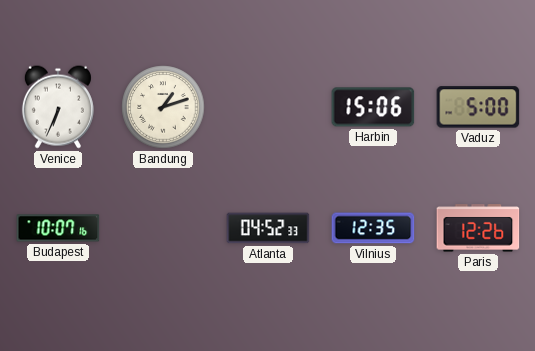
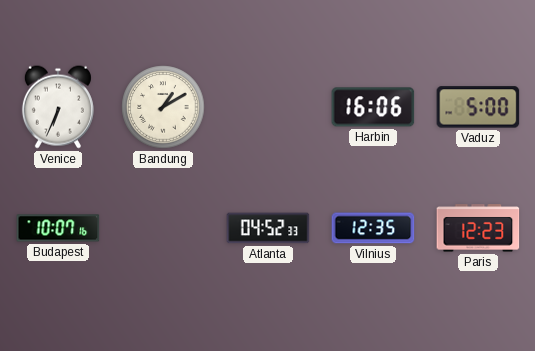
Bandung: 1:12 -> 1:10 (163, 107)
Harbin: 15:06 -> 16:06 (373, 107)
Paris: 12:26 -> 12:23 (478, 228)
